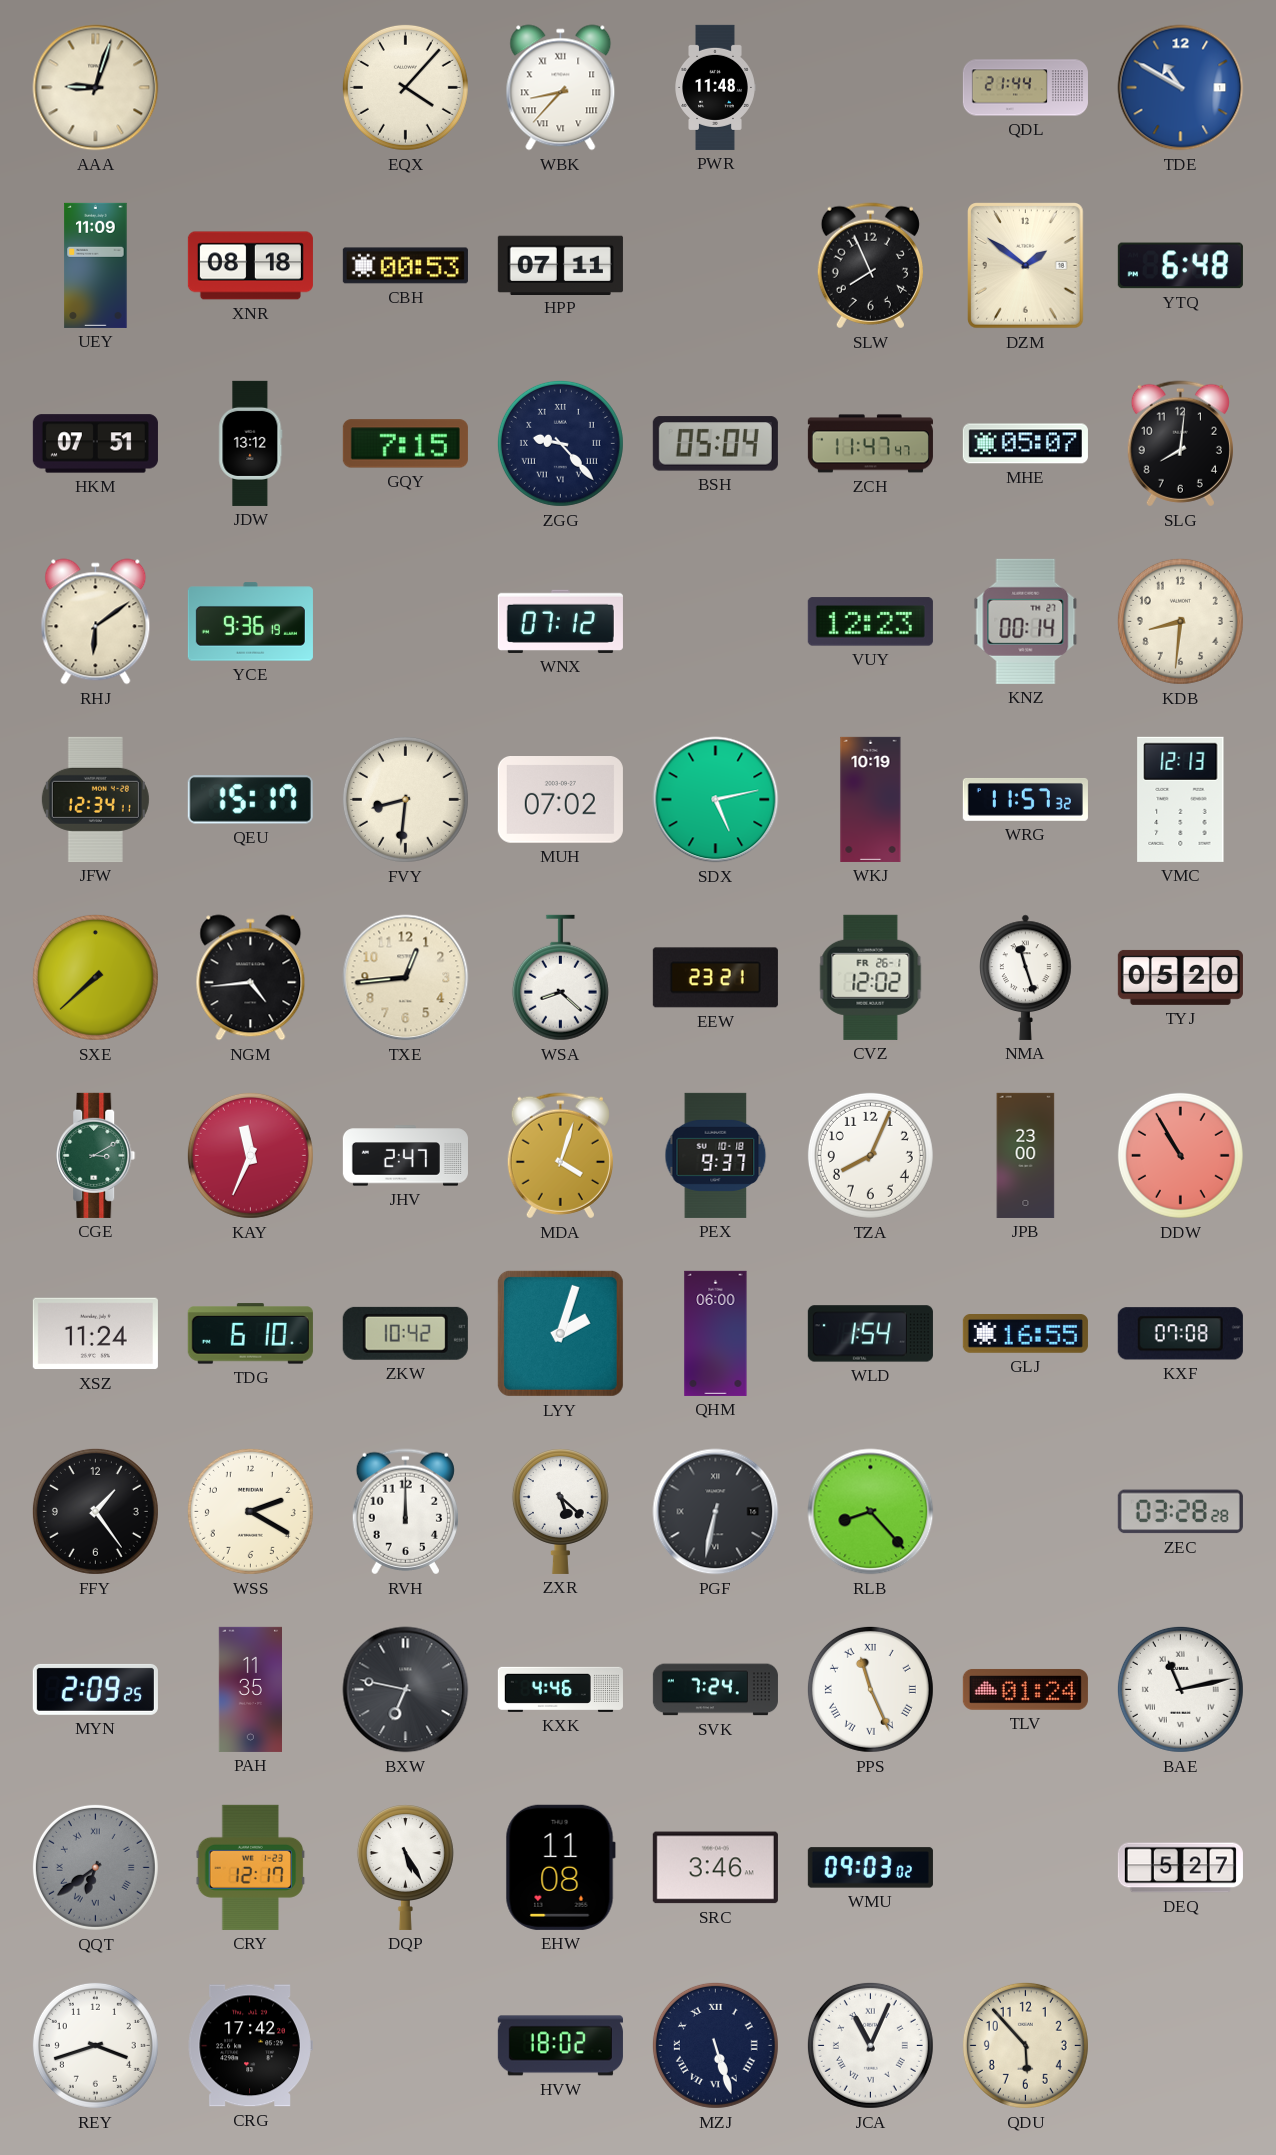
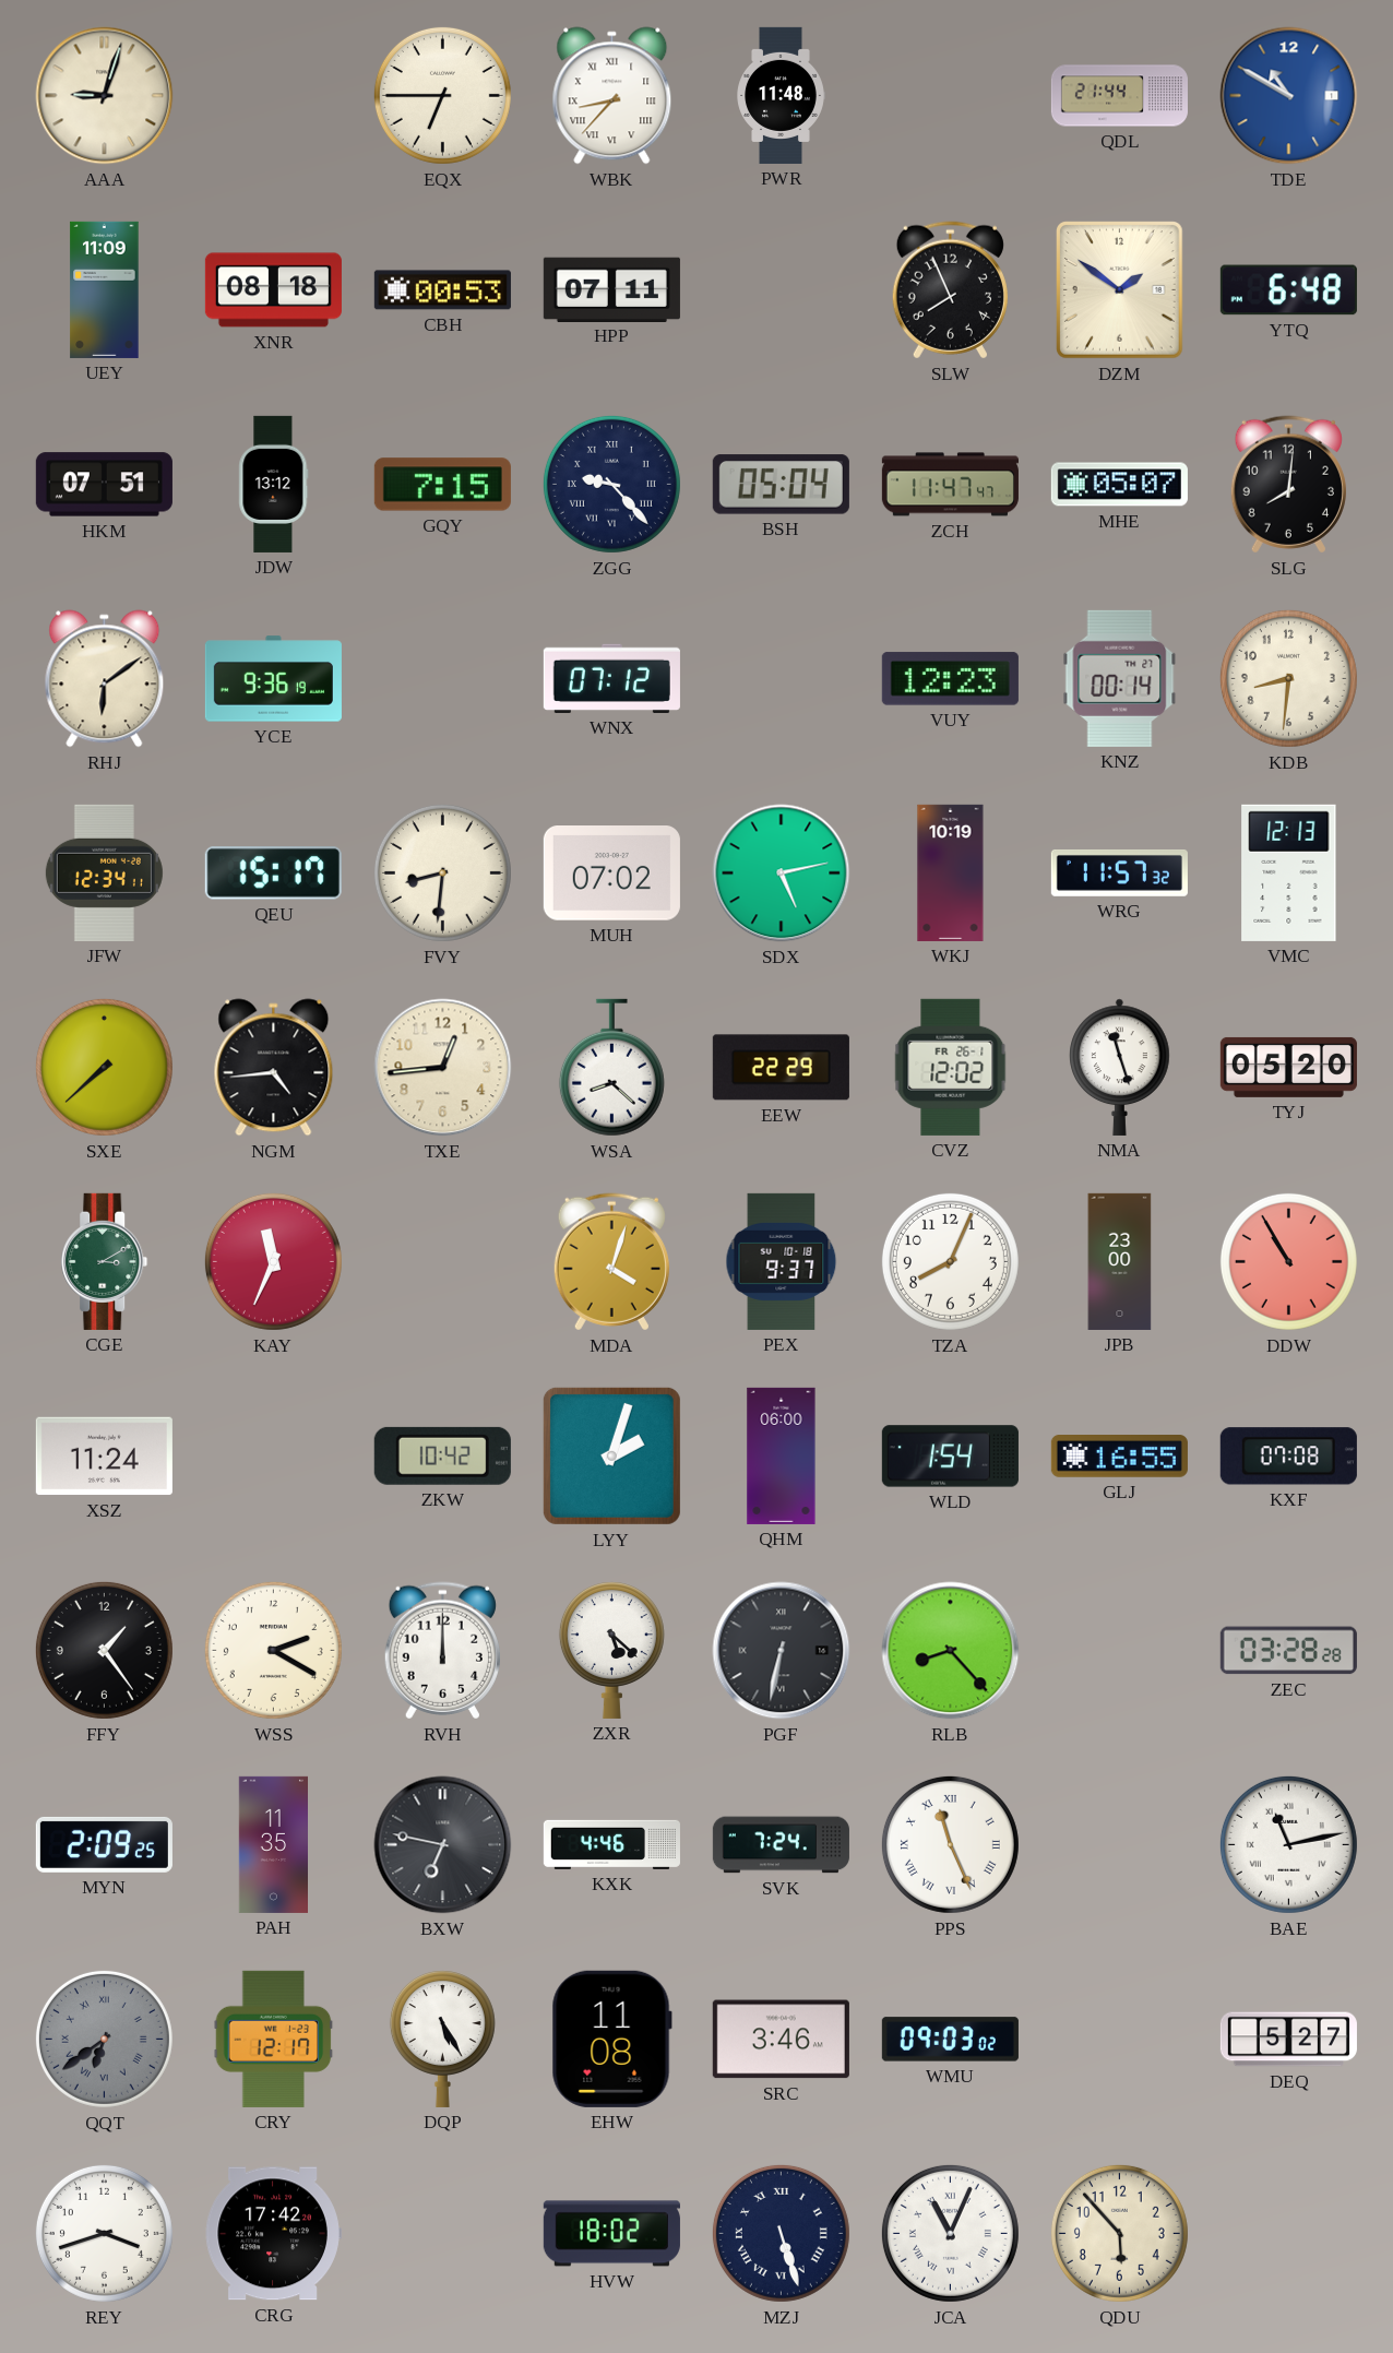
EQX: 4:07 -> 6:45 (442, 95)
EEW: 23:21 -> 22:29 (781, 1068)
JHV: 2:47 -> none (405, 1156)
TDG: 6:10 -> none (250, 1334)
TLV: 01:24 -> none (1025, 1690)
